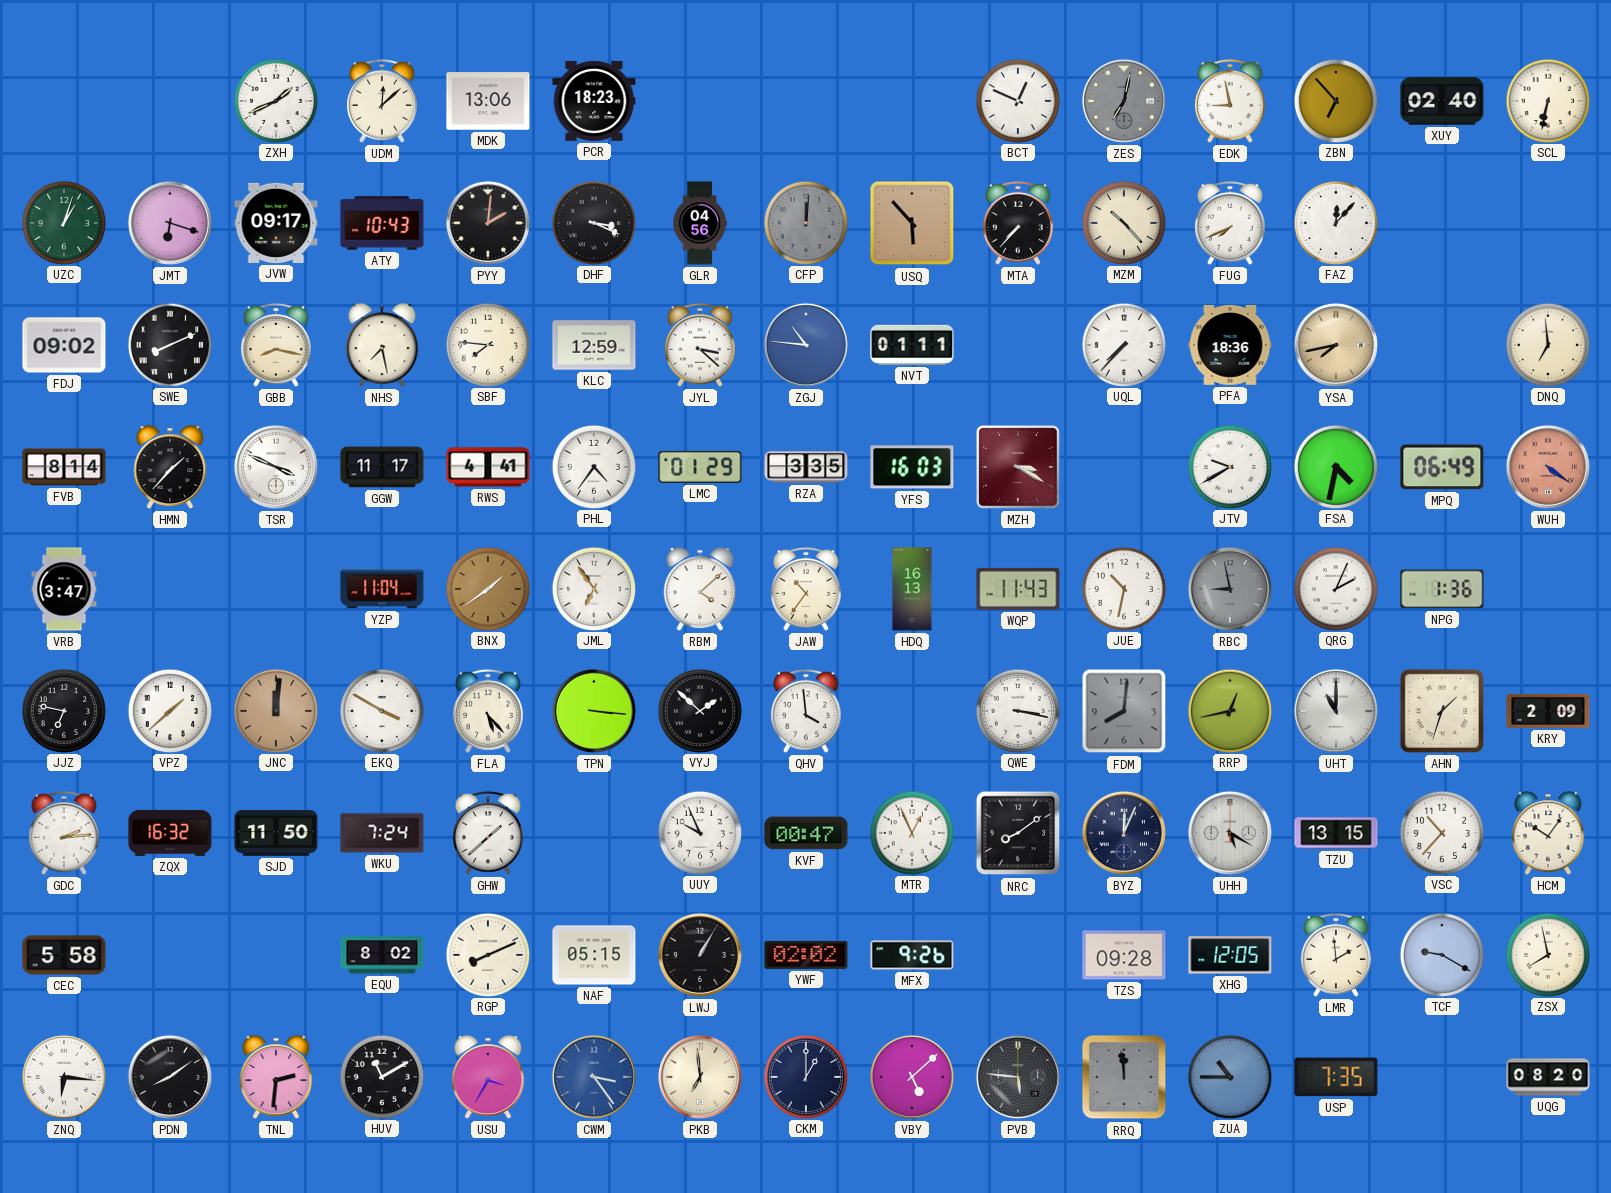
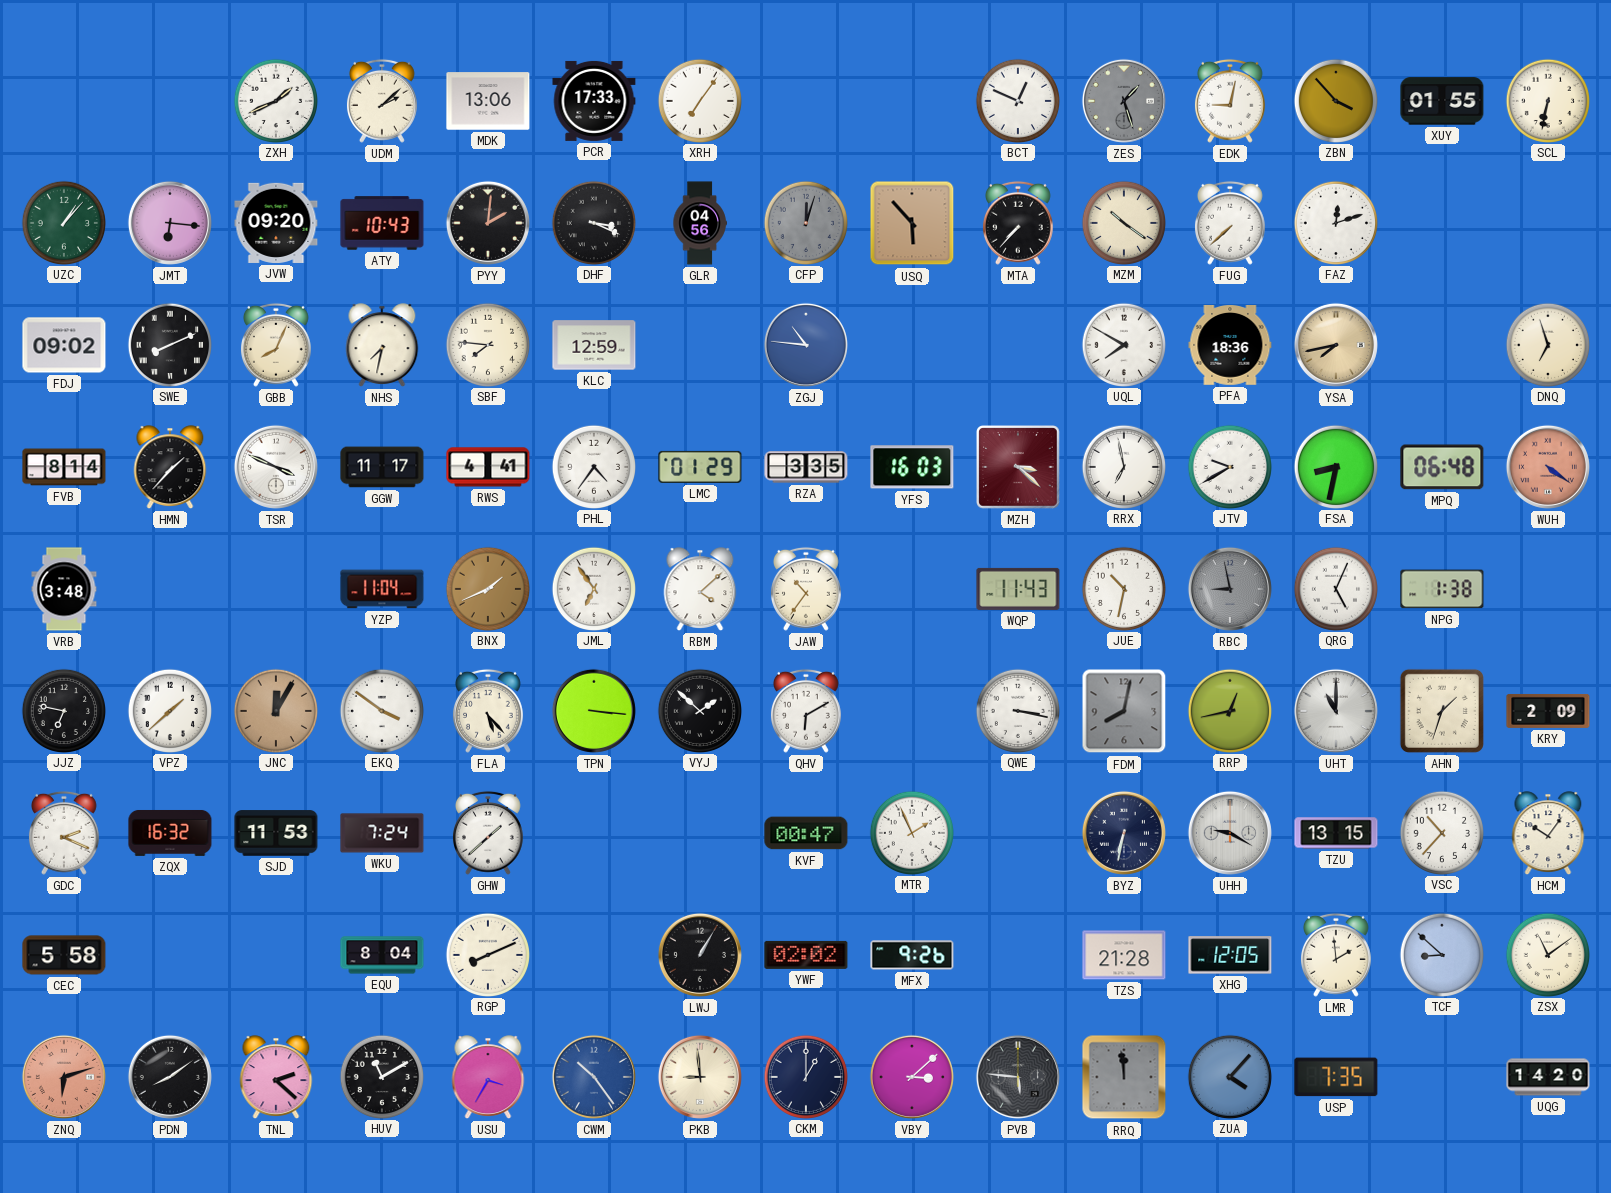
UDM: 12:08 -> 2:08 (382, 101)
PCR: 18:23 -> 17:33 (594, 101)
XRH: none -> 7:06 (699, 100)
ZES: 7:02 -> 1:27 (1124, 101)
EDK: 8:58 -> 9:02 (1230, 101)
ZBN: 6:53 -> 3:53 (1335, 100)
XUY: 02:40 -> 01:55 (1442, 101)
UZC: 1:03 -> 1:07 (63, 222)
JMT: 6:18 -> 6:16 (170, 223)
JVW: 09:17 -> 09:20 (276, 223)
CFP: 12:01 -> 12:03 (805, 222)
MZM: 10:23 -> 10:21 (1123, 222)
FUG: 7:41 -> 7:38 (1230, 223)
FAZ: 12:07 -> 12:12 (1335, 222)
GBB: 8:17 -> 8:04 (276, 345)
NHS: 7:28 -> 7:32 (382, 345)
JYL: 3:22 -> none (700, 345)
NVT: 01:11 -> none (912, 345)
UQL: 7:37 -> 7:50 (1123, 344)
DNQ: 6:59 -> 6:57 (1547, 344)
MZH: 3:20 -> 3:22 (1019, 468)
RRX: none -> 6:58 (1123, 466)
FSA: 4:32 -> 8:32 (1335, 466)
MPQ: 06:49 -> 06:48 (1442, 467)
VRB: 3:47 -> 3:48 (64, 589)
BNX: 1:39 -> 1:41 (487, 588)
HDQ: 16:13 -> none (912, 589)
QRG: 2:04 -> 5:04 (1335, 588)
NPG: 1:36 -> 1:38 (1442, 589)
JNC: 12:01 -> 12:05 (275, 710)
EKQ: 3:50 -> 3:51 (381, 710)
QHV: 3:59 -> 6:10 (806, 711)
FDM: 8:01 -> 8:02 (1124, 711)
GDC: 2:14 -> 2:19 (64, 833)
SJD: 11:50 -> 11:53 (276, 833)
UUY: 9:56 -> none (699, 832)
MTR: 12:56 -> 1:56 (911, 832)
NRC: 8:09 -> none (1018, 833)
BYZ: 12:04 -> 6:32 (1124, 833)
UHH: 5:20 -> 9:20 (1230, 833)
EQU: 8:02 -> 8:04 (382, 955)
NAF: 05:15 -> none (594, 955)
TZS: 09:28 -> 21:28 (1124, 955)
TCF: 9:20 -> 8:52 (1441, 954)
ZSX: 7:58 -> 11:09 (1547, 954)
ZNQ: 6:16 -> 6:12 (64, 1077)
ZNQ dial: white -> salmon (64, 1077)
TNL: 2:31 -> 2:22 (276, 1077)
CWM: 3:24 -> 10:24 (594, 1077)
PKB: 6:59 -> 8:59 (700, 1077)
VBY: 5:08 -> 3:08 (912, 1077)
ZUA: 10:45 -> 4:07 (1229, 1076)
UQG: 08:20 -> 14:20 (1548, 1077)
